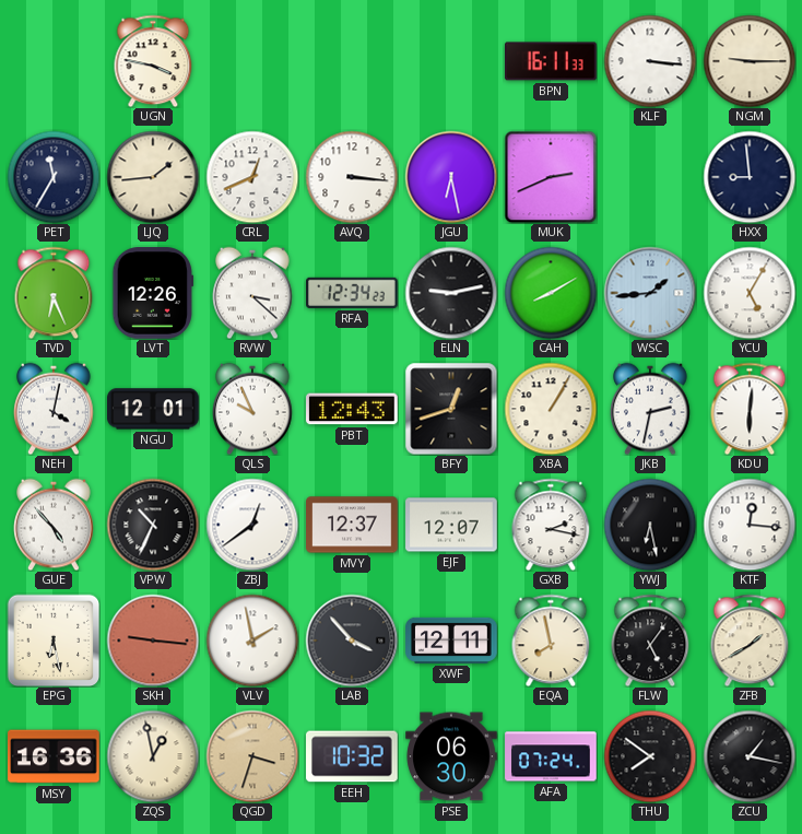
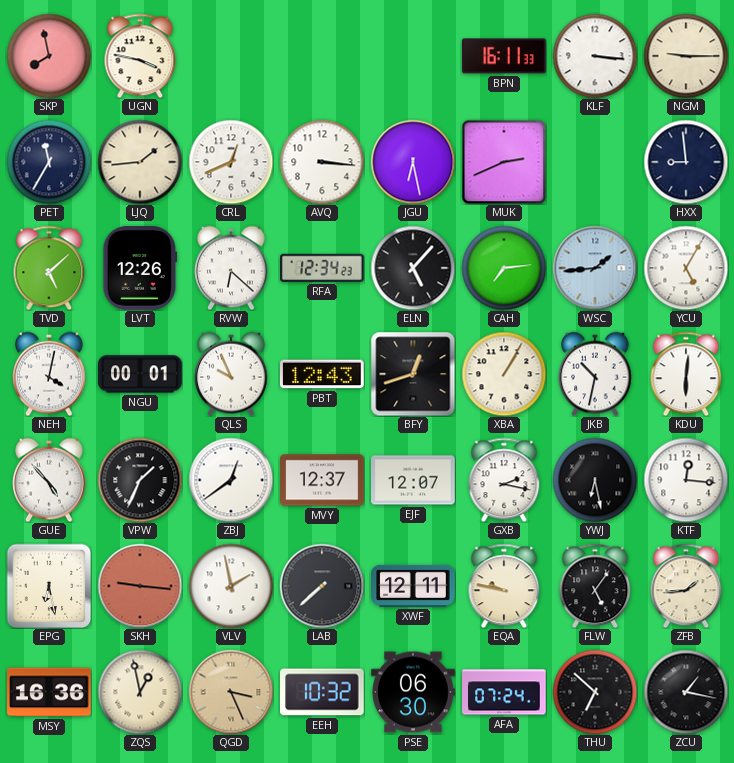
SKP: none -> 7:58 (49, 56)
TVD: 6:26 -> 5:08 (49, 268)
RVW: 3:22 -> 6:22 (232, 268)
ELN: 9:13 -> 5:07 (413, 268)
CAH: 8:10 -> 7:14 (504, 268)
NGU: 12:01 -> 00:01 (140, 374)
JKB: 2:32 -> 10:32 (596, 374)
VPW: 10:34 -> 1:34 (140, 480)
LAB: 3:53 -> 7:38 (322, 586)
EQA: 7:58 -> 9:47 (504, 586)
ZFB: 1:40 -> 1:44 (686, 586)
QGD: 3:33 -> 3:26 (231, 692)
THU: 7:51 -> 6:52 (595, 692)
